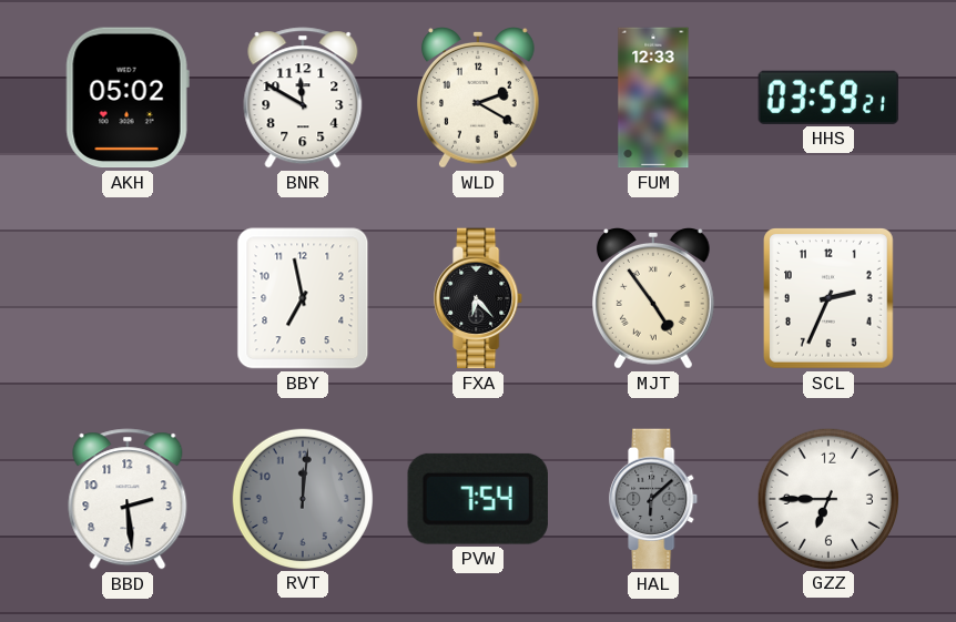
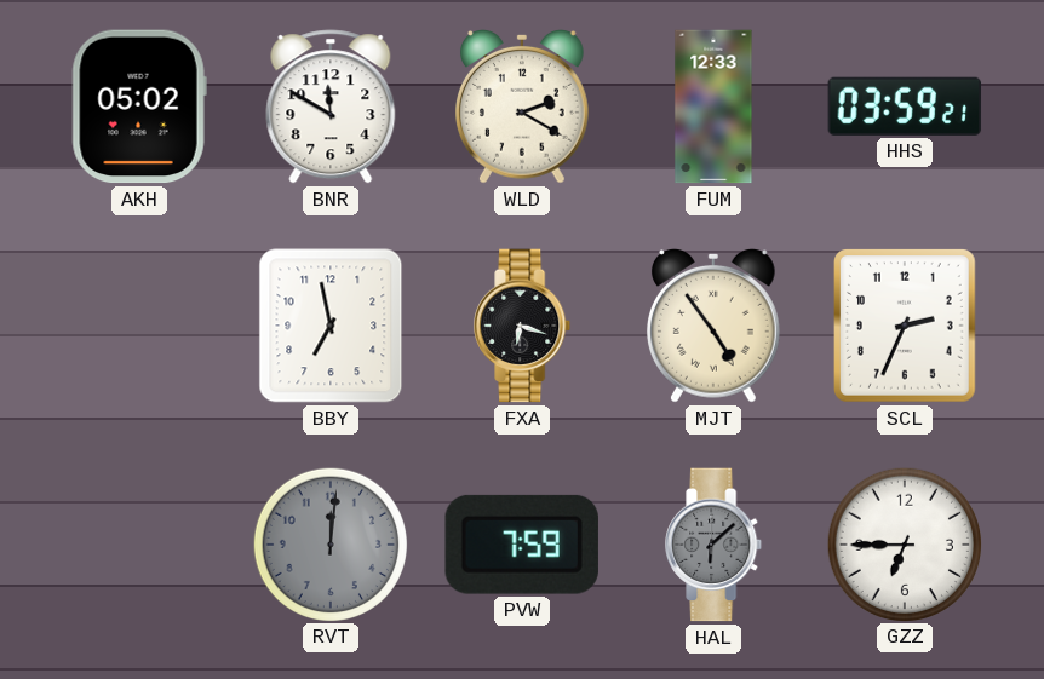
FXA: 6:23 -> 6:18 (523, 326)
BBD: 2:29 -> none (128, 499)
PVW: 7:54 -> 7:59 (522, 545)
